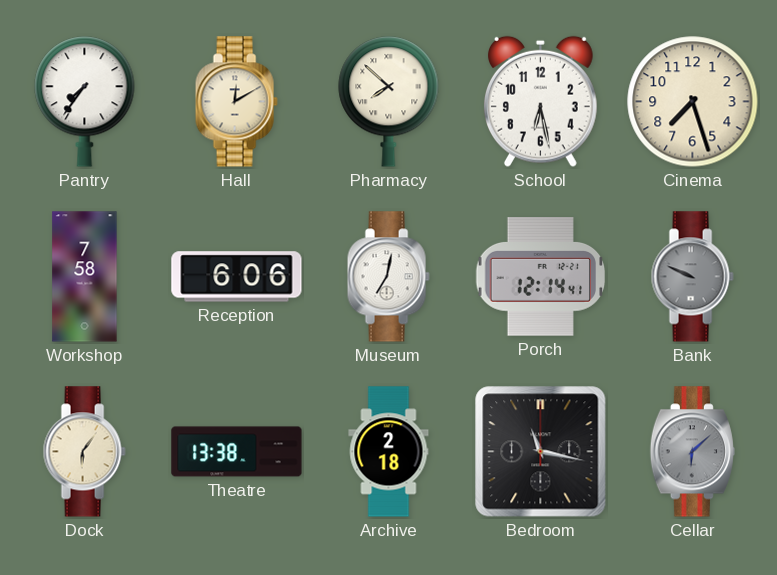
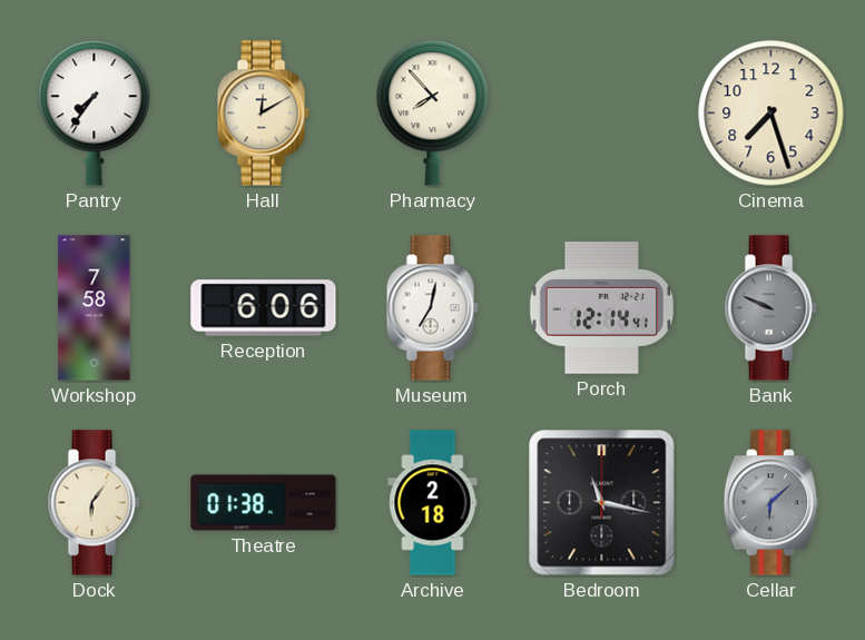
Pharmacy: 7:52 -> 7:53 (433, 114)
School: 6:28 -> none (540, 101)
Theatre: 13:38 -> 01:38 (264, 503)
